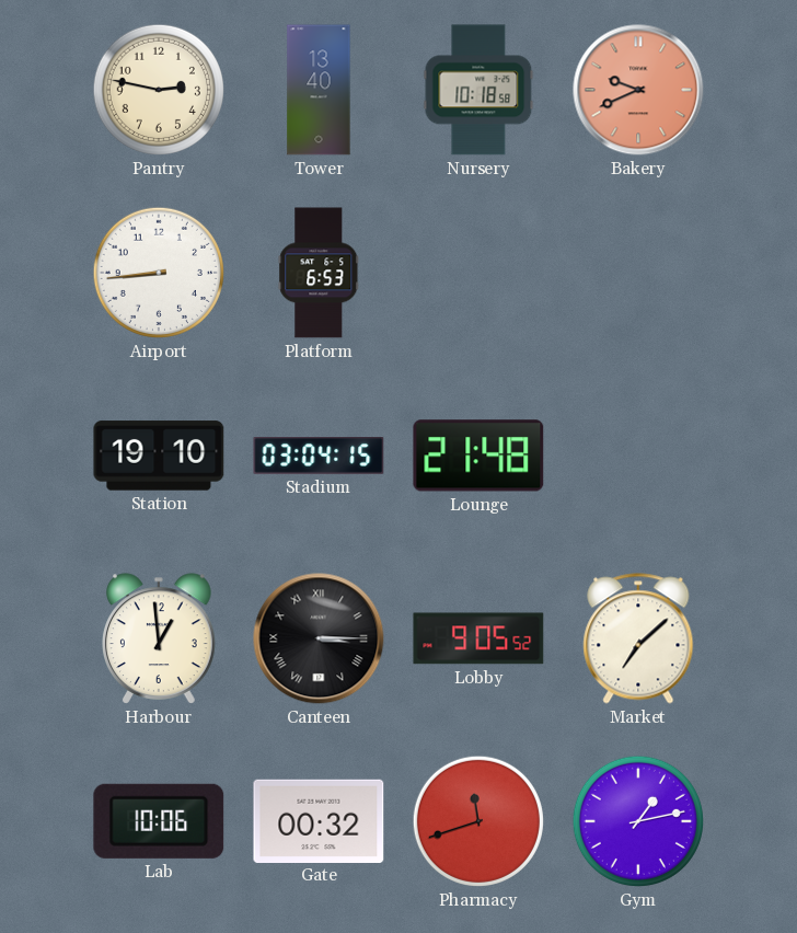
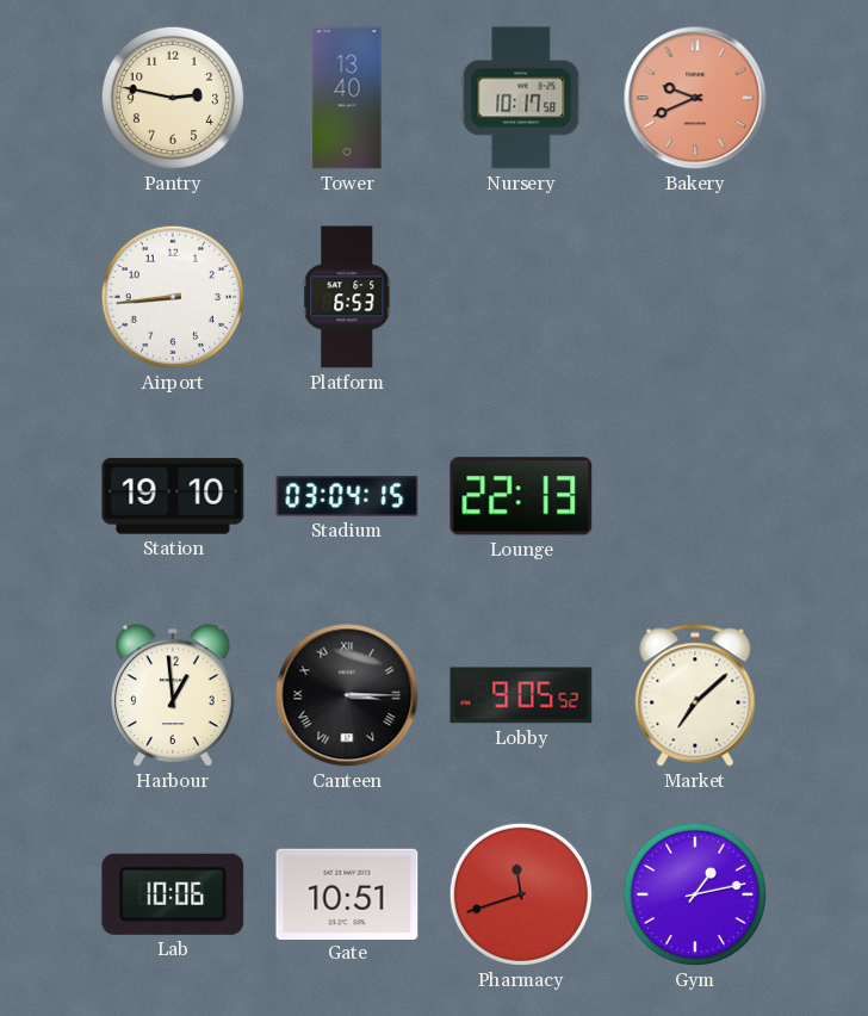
Nursery: 10:18 -> 10:17 (521, 98)
Lounge: 21:48 -> 22:13 (521, 496)
Gate: 00:32 -> 10:51 (347, 893)
